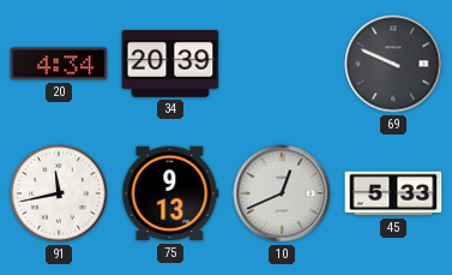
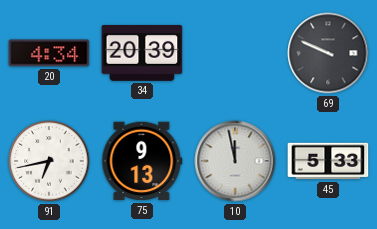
91: 11:43 -> 6:43 (49, 161)
10: 12:41 -> 11:58 (235, 161)
